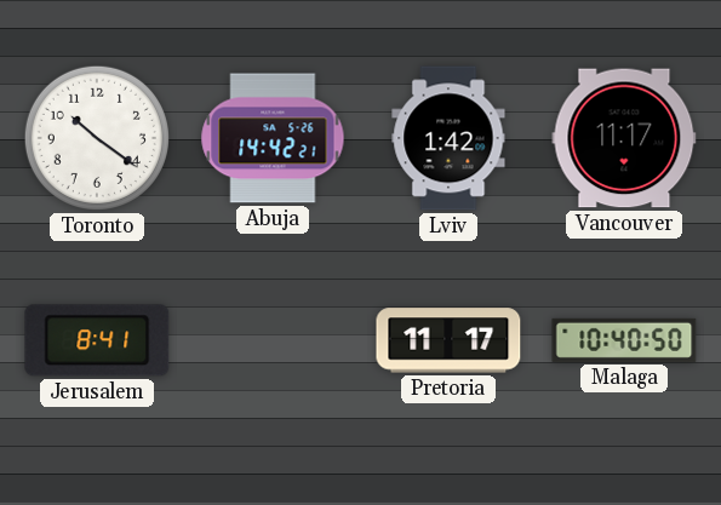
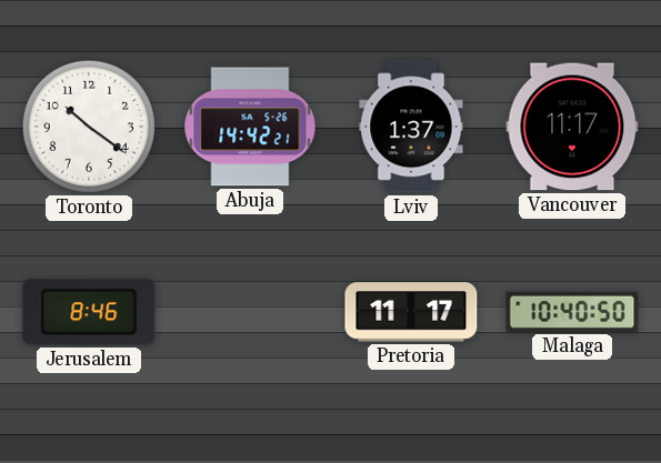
Lviv: 1:42 -> 1:37 (411, 127)
Jerusalem: 8:41 -> 8:46 (89, 312)
